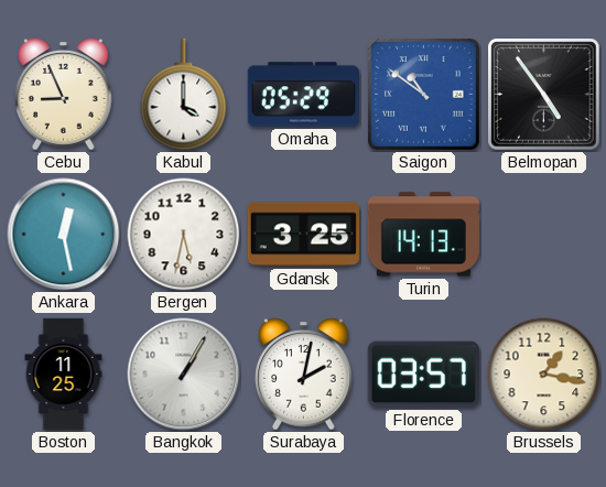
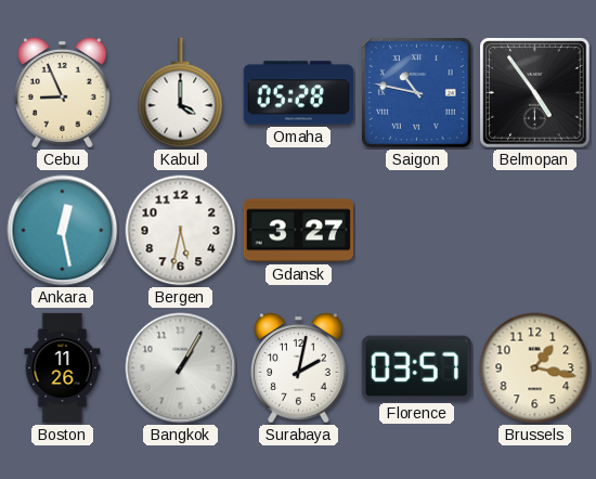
Omaha: 05:29 -> 05:28 (298, 93)
Saigon: 10:51 -> 10:47 (417, 93)
Gdansk: 3:25 -> 3:27 (298, 231)
Turin: 14:13 -> none (423, 235)
Boston: 11:25 -> 11:26 (63, 368)
